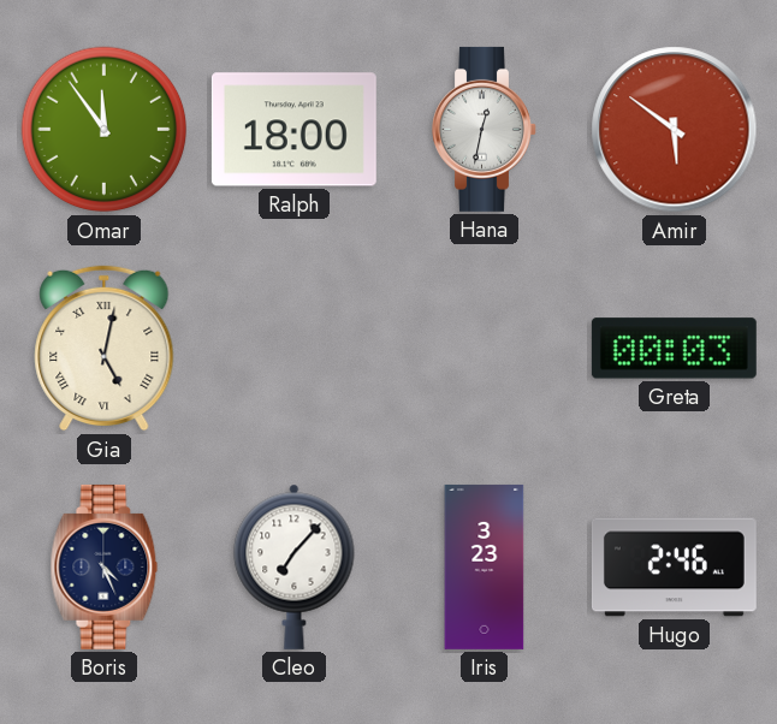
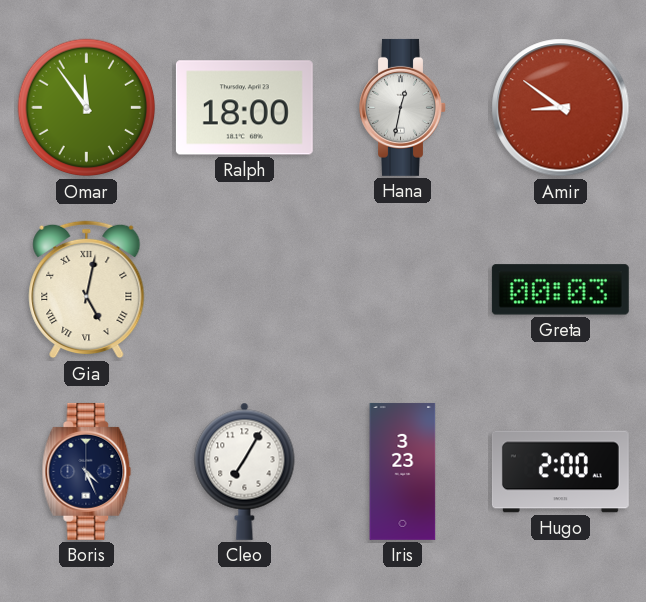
Amir: 5:51 -> 8:51 (561, 108)
Cleo: 7:07 -> 7:05 (245, 471)
Hugo: 2:46 -> 2:00 (560, 472)
